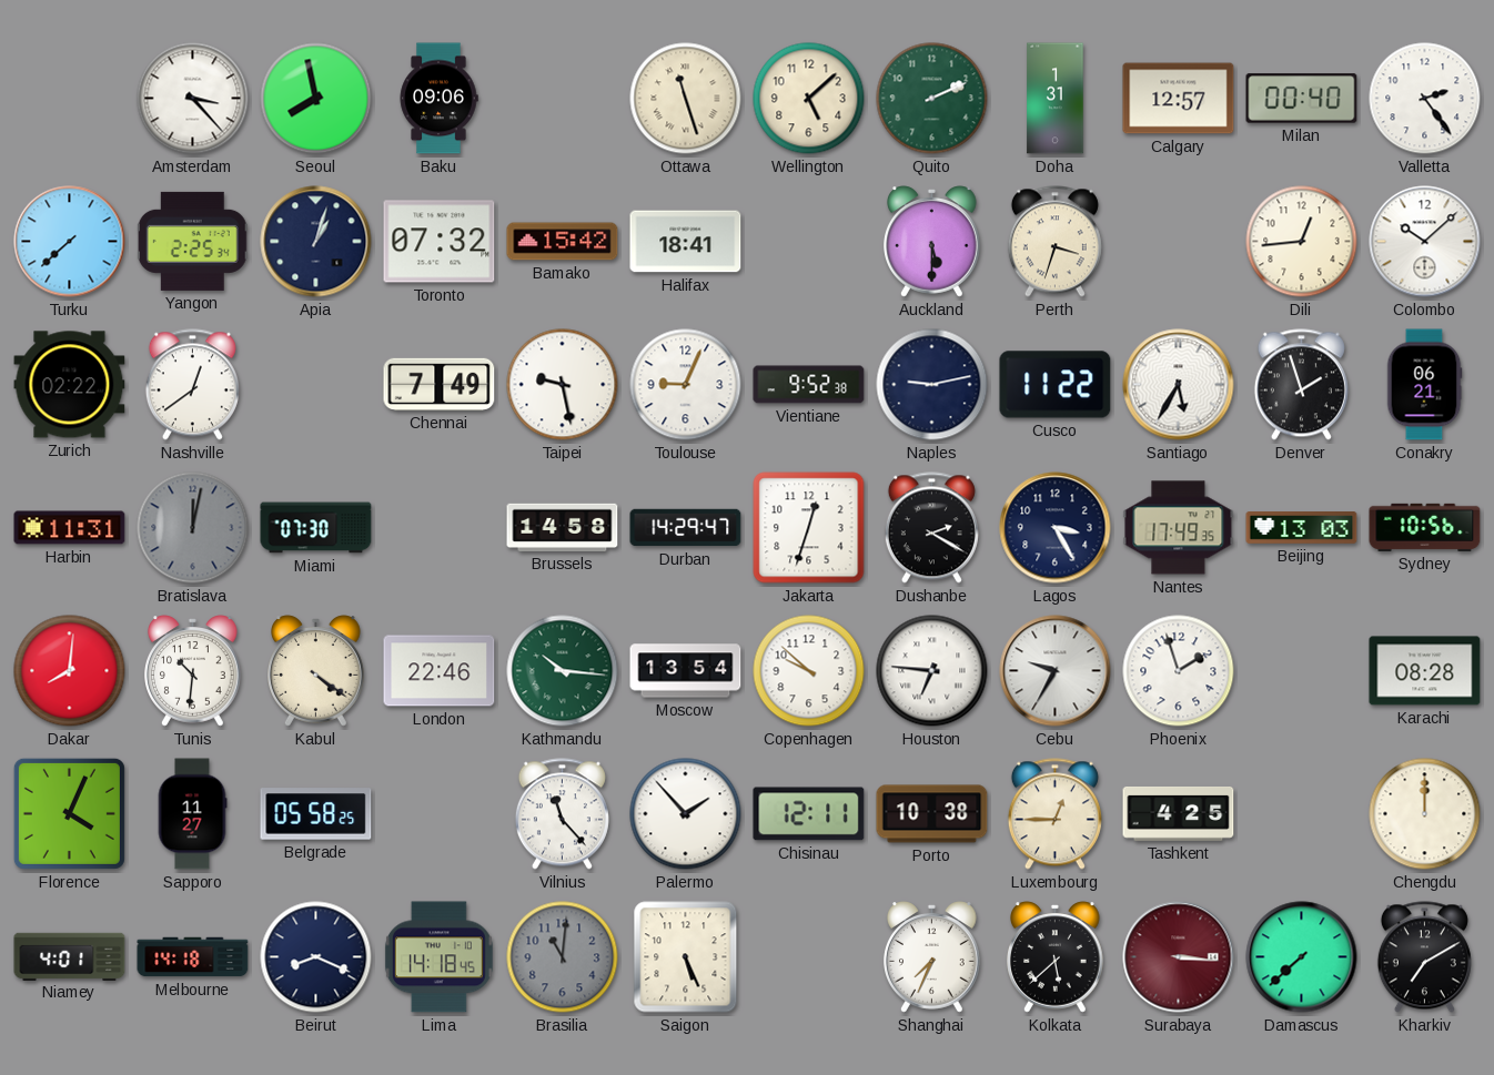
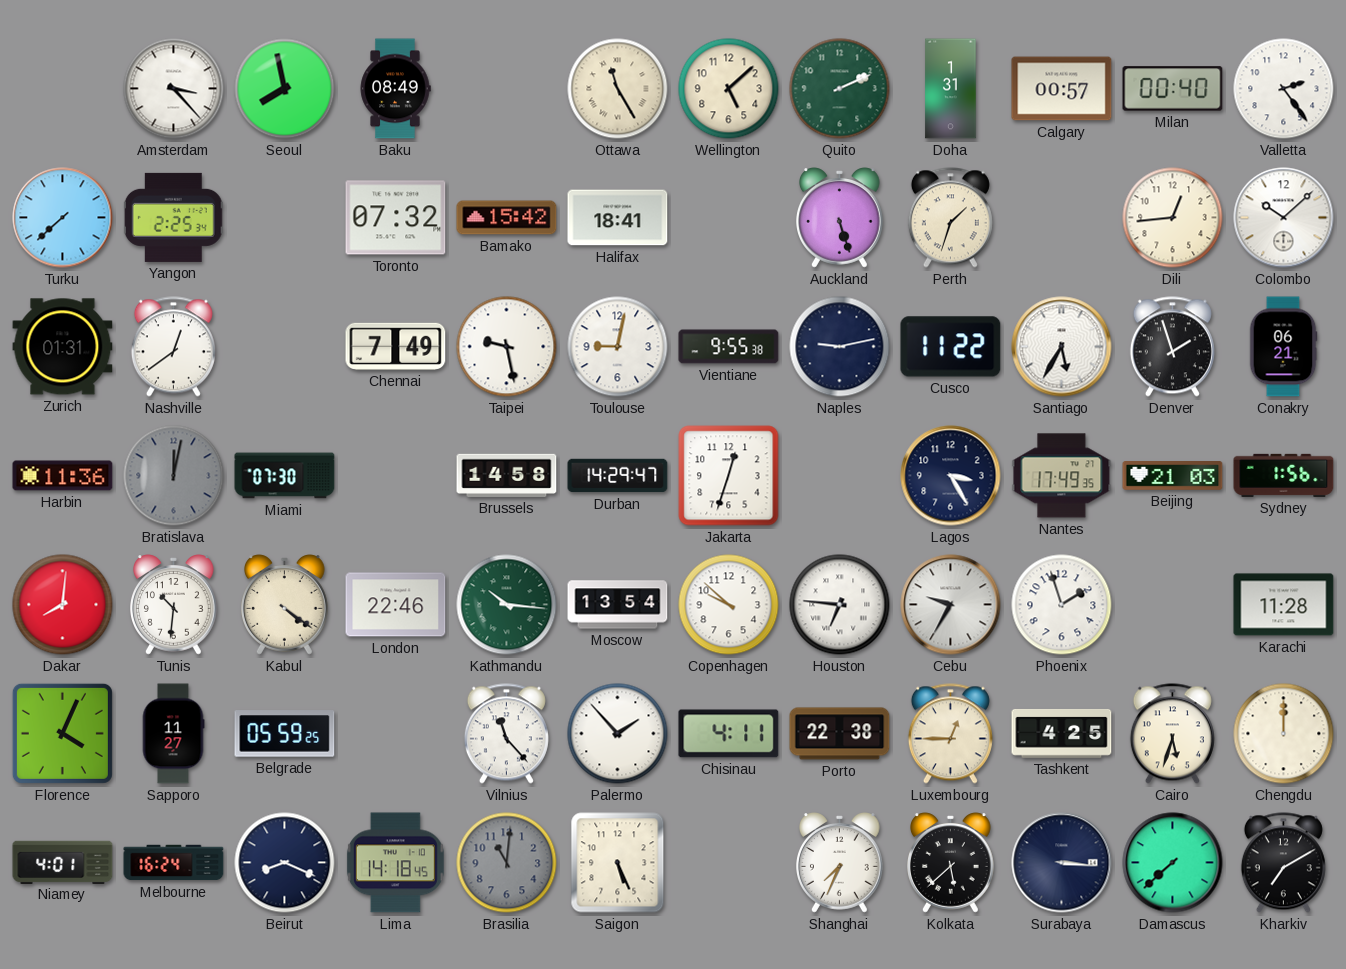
Baku: 09:06 -> 08:49 (395, 89)
Ottawa: 11:27 -> 11:25 (618, 89)
Calgary: 12:57 -> 00:57 (1062, 89)
Apia: 1:03 -> none (316, 242)
Auckland: 5:30 -> 5:27 (840, 218)
Perth: 3:33 -> 1:33 (950, 218)
Zurich: 02:22 -> 01:31 (63, 347)
Toulouse: 9:04 -> 9:02 (618, 347)
Vientiane: 9:52 -> 9:55 (729, 347)
Harbin: 11:31 -> 11:36 (63, 476)
Dushanbe: 2:20 -> none (931, 528)
Beijing: 13:03 -> 21:03 (1173, 476)
Sydney: 10:56 -> 1:56 (1284, 475)
Karachi: 08:28 -> 11:28 (1284, 605)
Belgrade: 05:58 -> 05:59 (285, 734)
Chisinau: 12:11 -> 4:11 (729, 734)
Porto: 10:38 -> 22:38 (840, 734)
Cairo: none -> 5:33 (1172, 734)
Melbourne: 14:18 -> 16:24 (174, 863)
Surabaya dial: burgundy -> navy (1062, 863)
